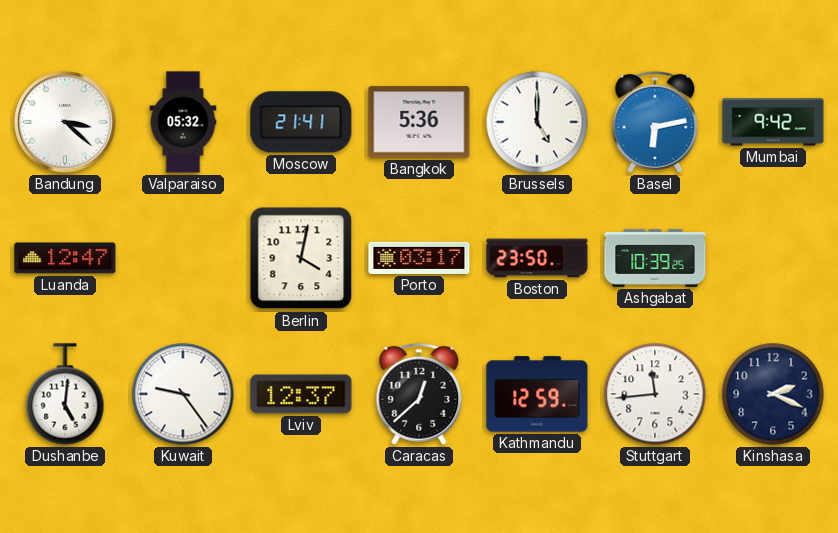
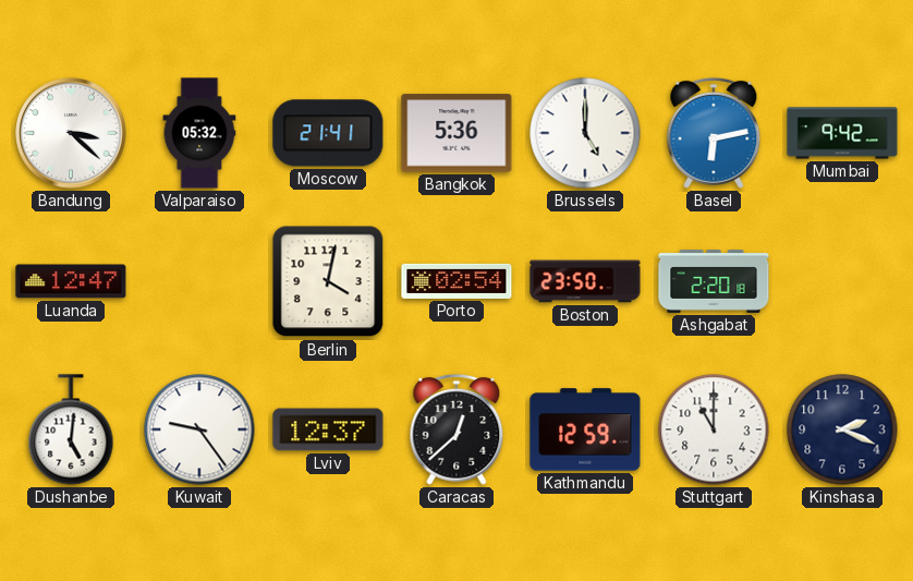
Porto: 03:17 -> 02:54 (456, 281)
Ashgabat: 10:39 -> 2:20 (714, 282)
Stuttgart: 11:44 -> 11:00 (714, 429)
